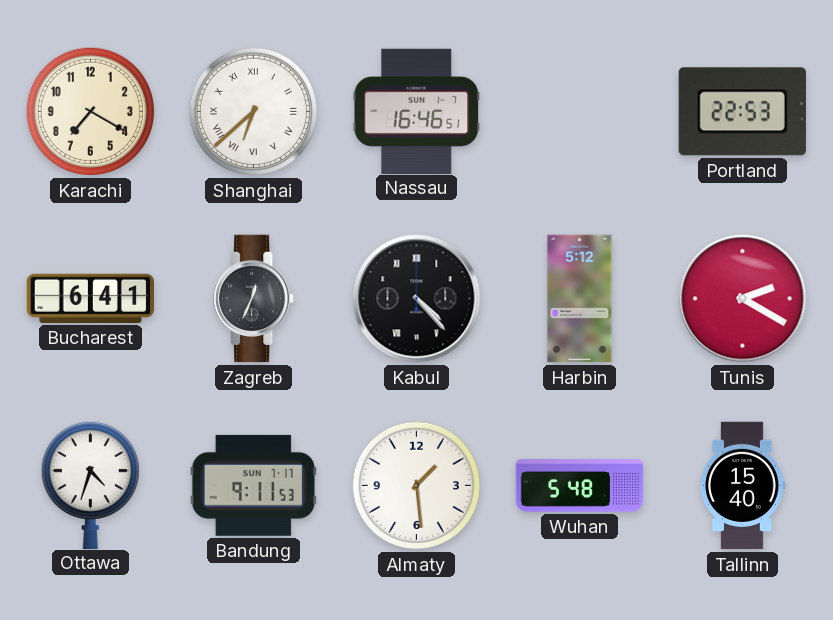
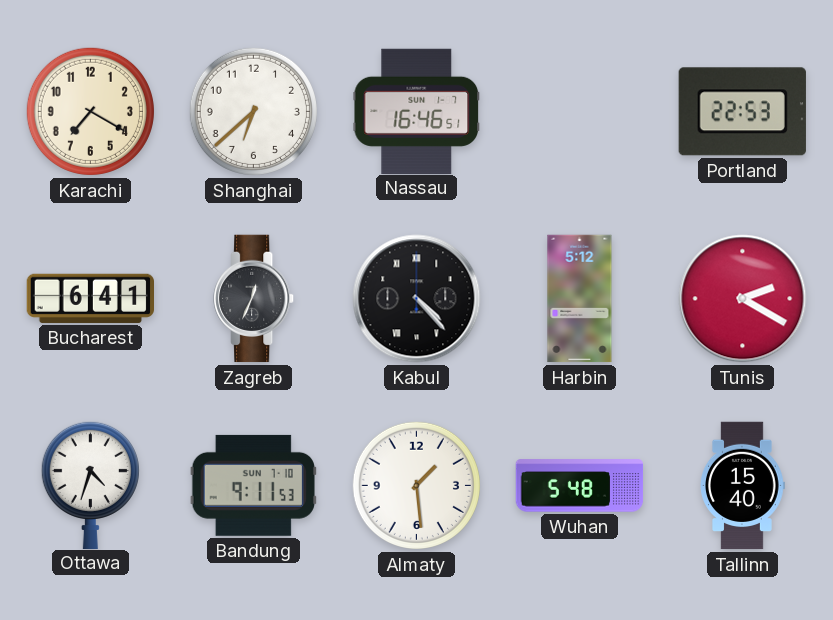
Shanghai numerals: Roman -> Arabic (253, 111)
Bandung date: SUN 7-17 -> SUN 7-10 (253, 485)
